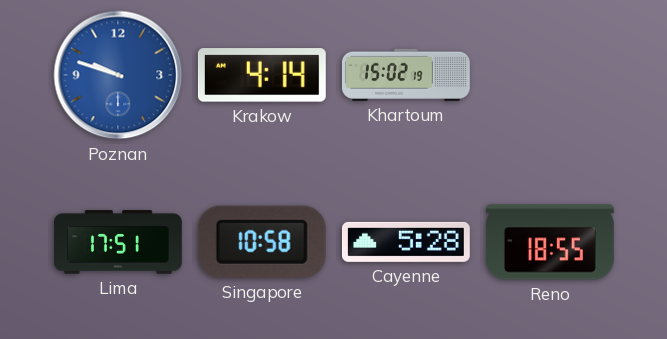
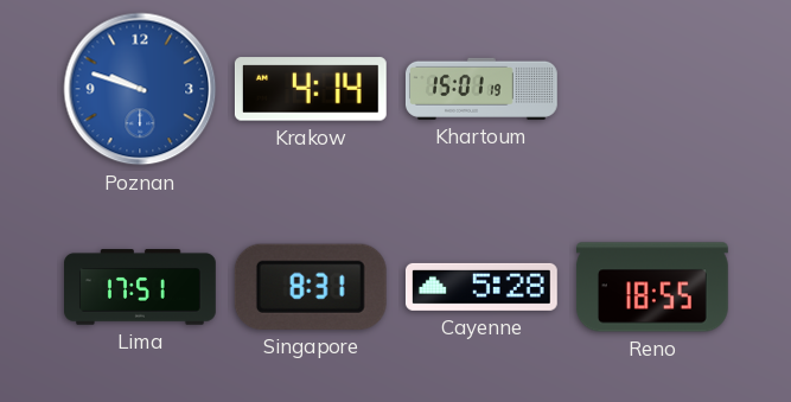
Khartoum: 15:02 -> 15:01 (481, 89)
Singapore: 10:58 -> 8:31 (311, 287)
